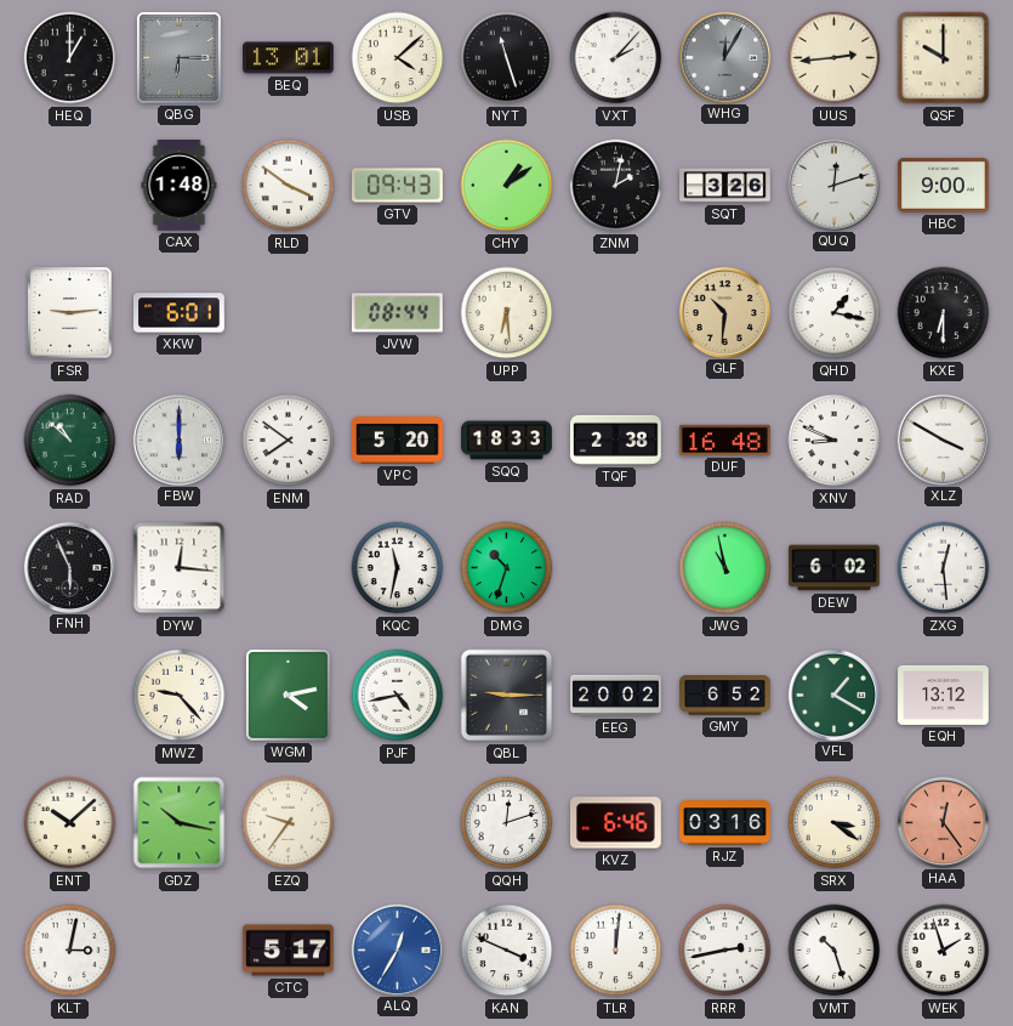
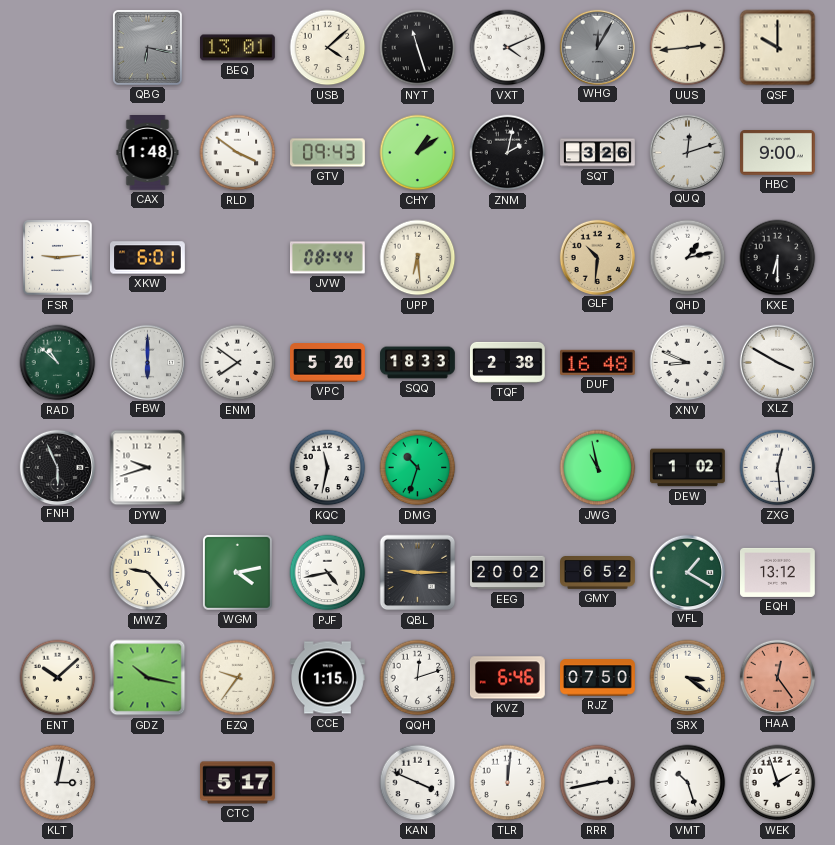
HEQ: 1:00 -> none (70, 58)
QBG: 6:15 -> 6:17 (147, 47)
VXT: 2:07 -> 4:11 (508, 48)
QHD: 1:17 -> 1:13 (688, 258)
DYW: 12:16 -> 9:42 (148, 468)
DEW: 6:02 -> 1:02 (688, 468)
CCE: none -> 1:15 (328, 678)
RJZ: 03:16 -> 07:50 (598, 678)
ALQ: 12:35 -> none (397, 950)
